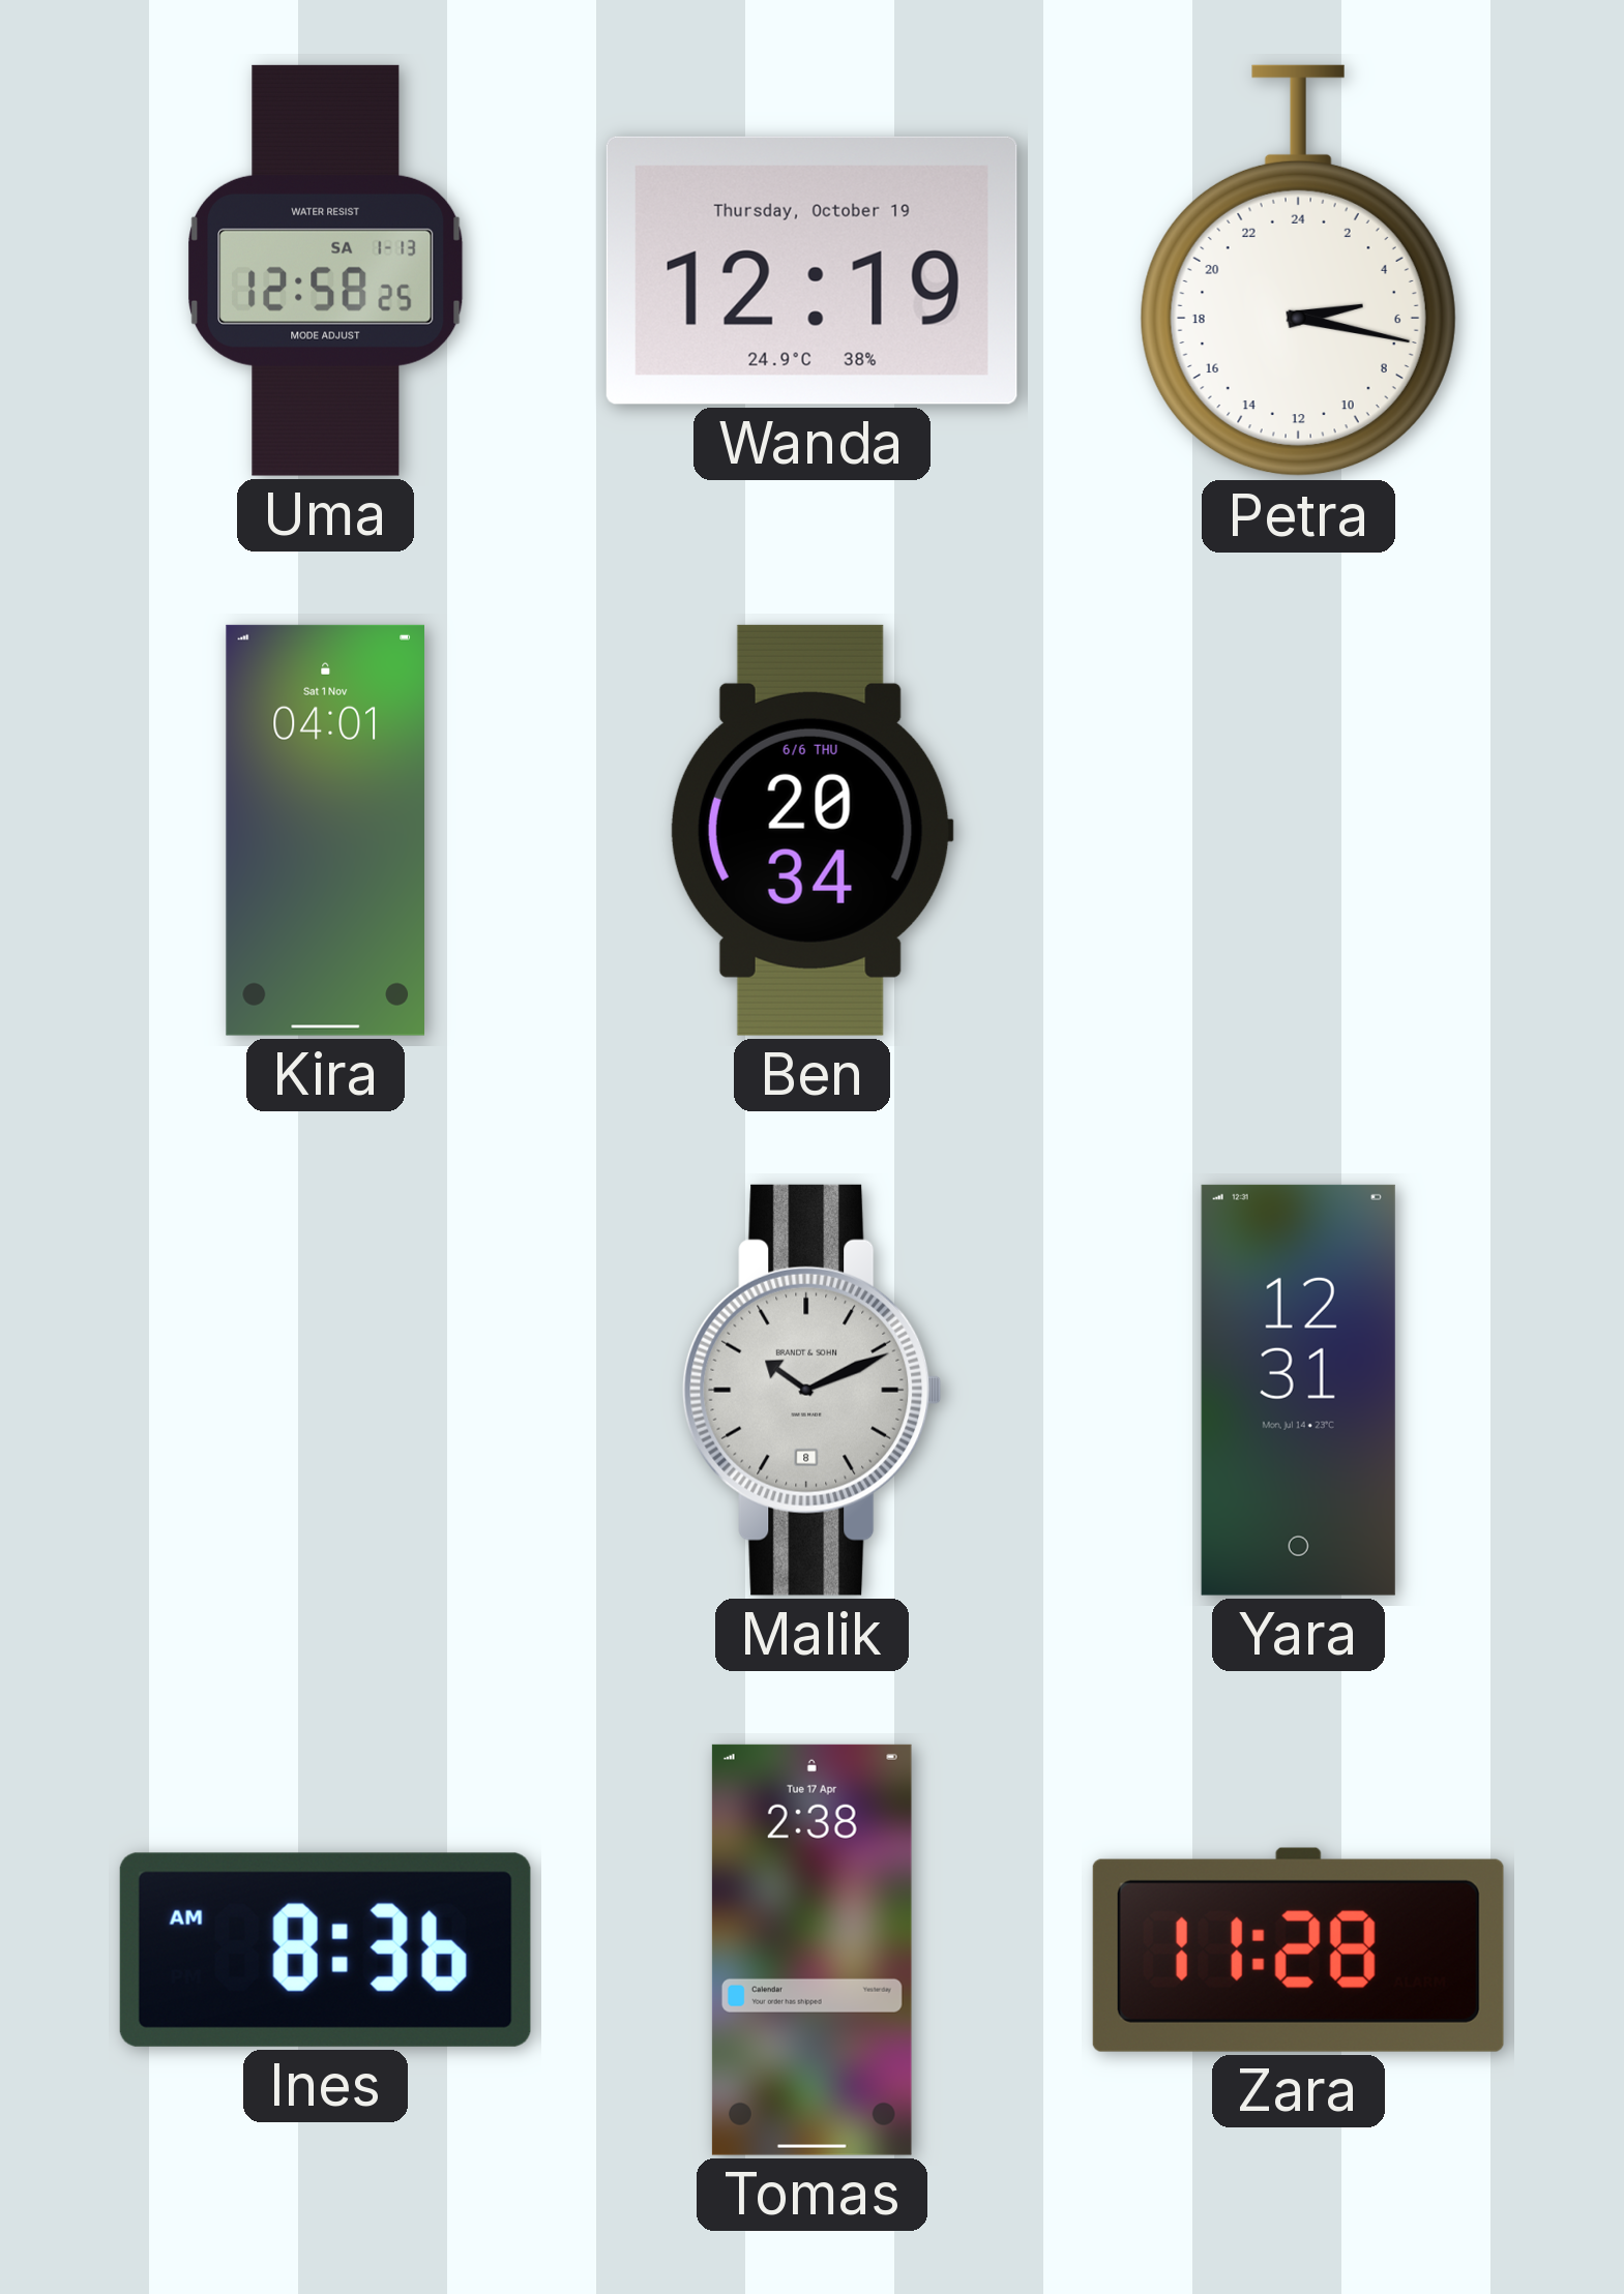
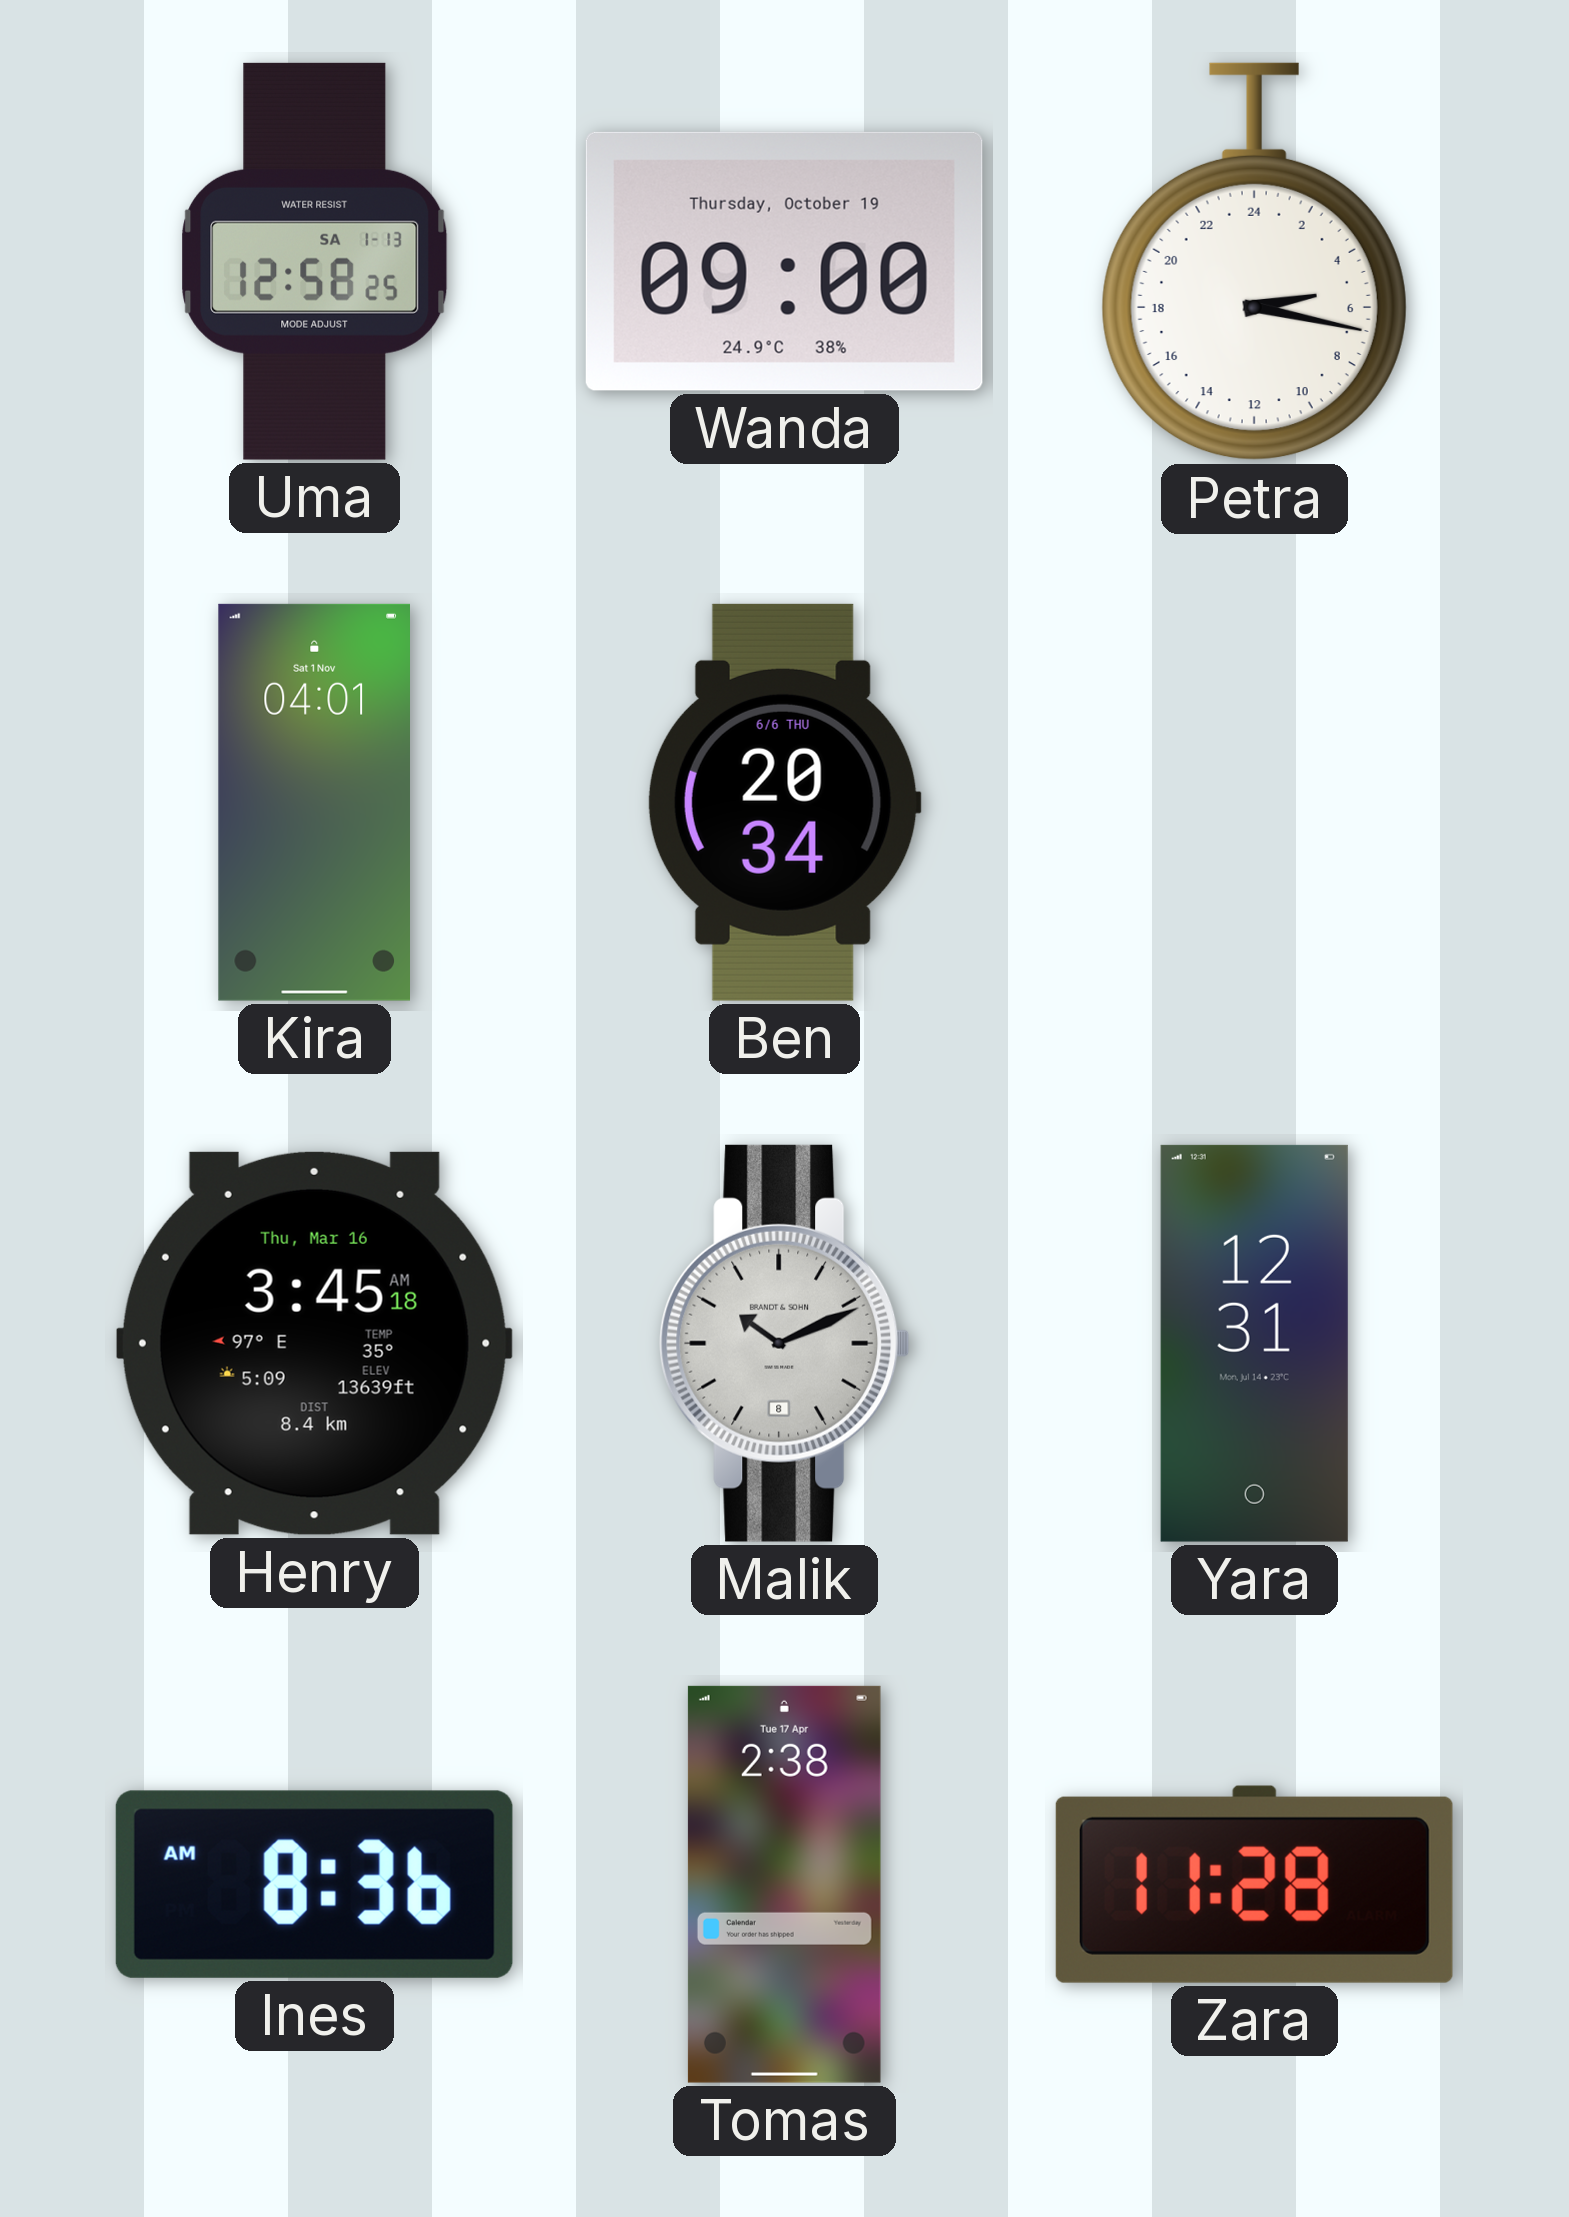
Wanda: 12:19 -> 09:00 (784, 261)
Henry: none -> 3:45 (314, 1343)
